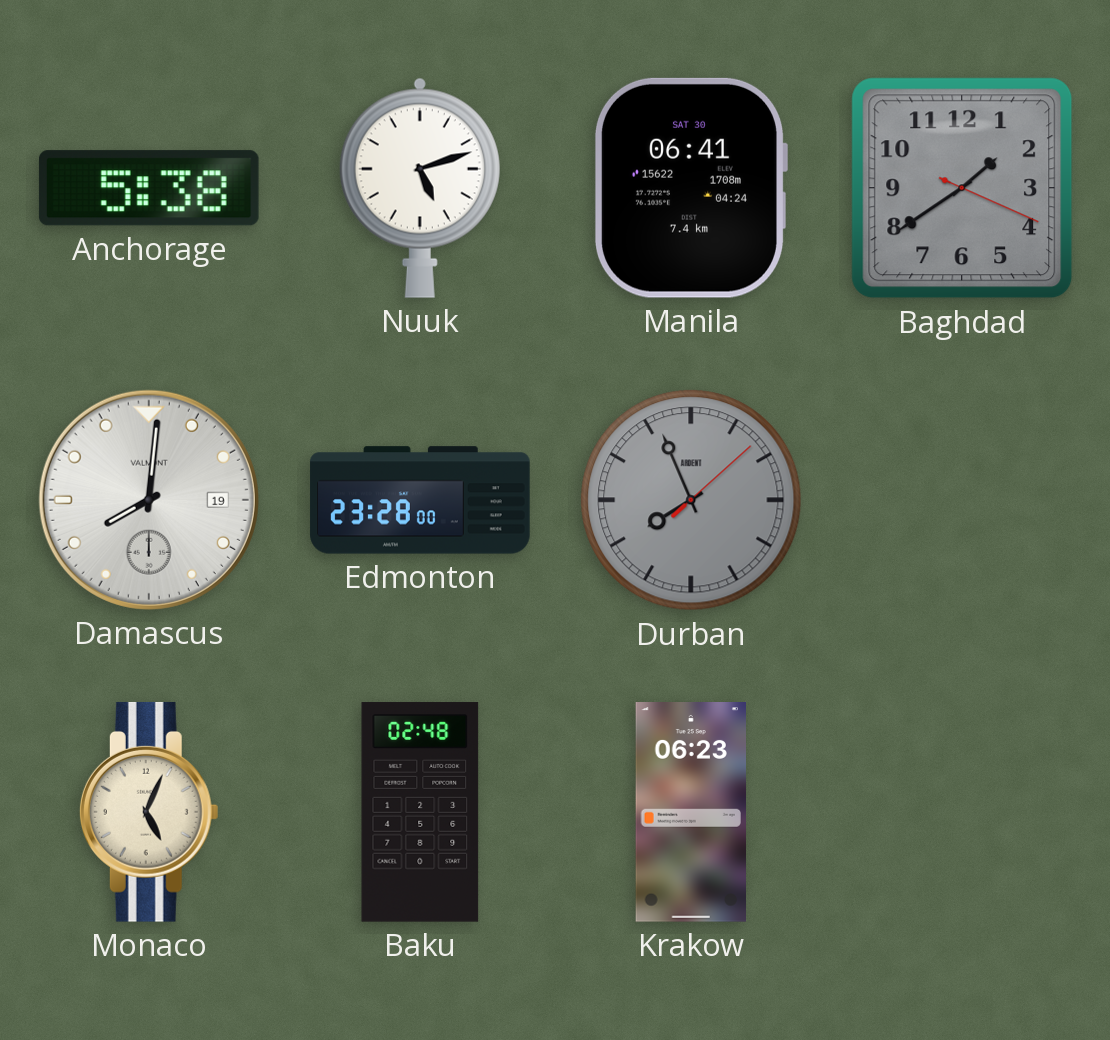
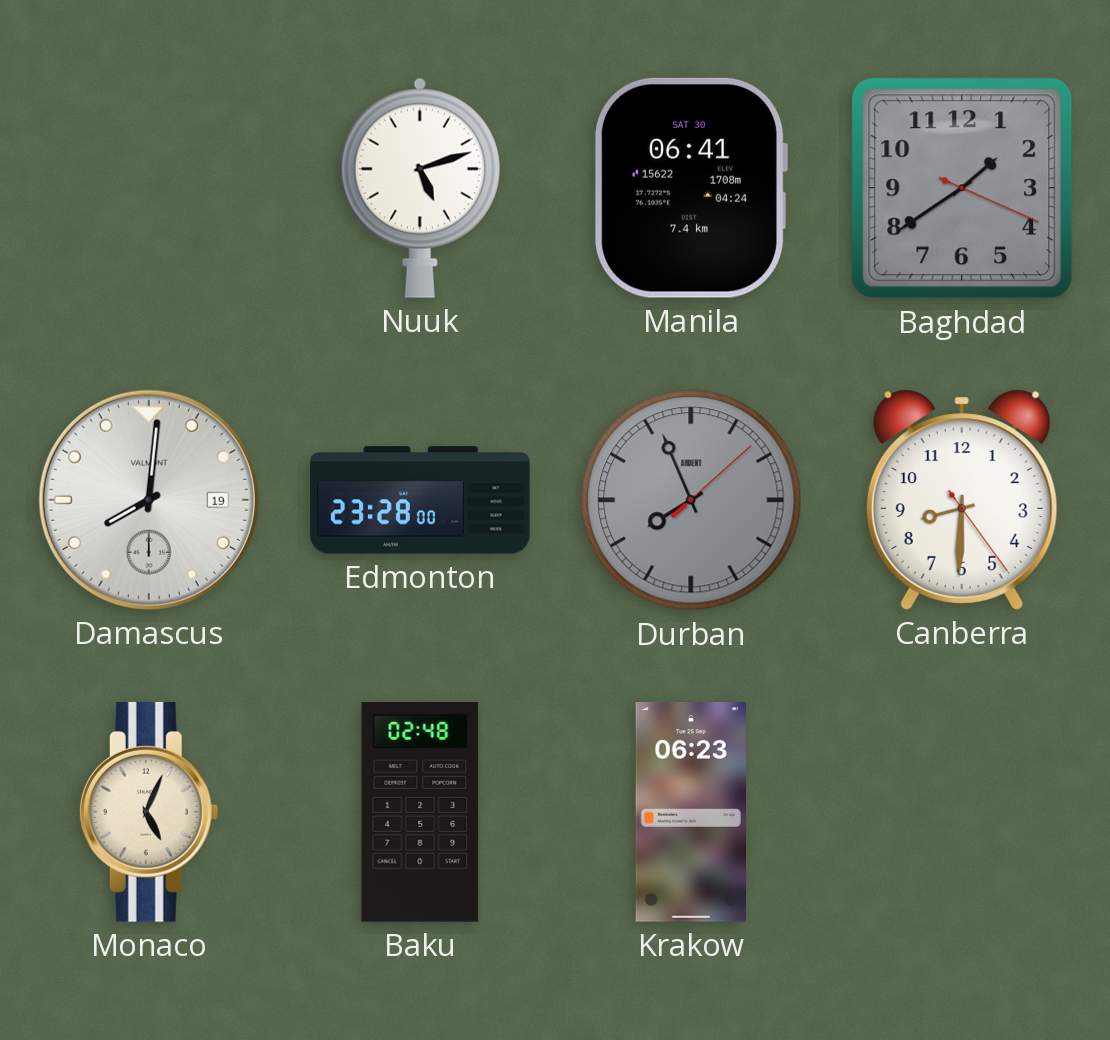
Anchorage: 5:38 -> none (149, 188)
Canberra: none -> 8:30 (962, 500)
